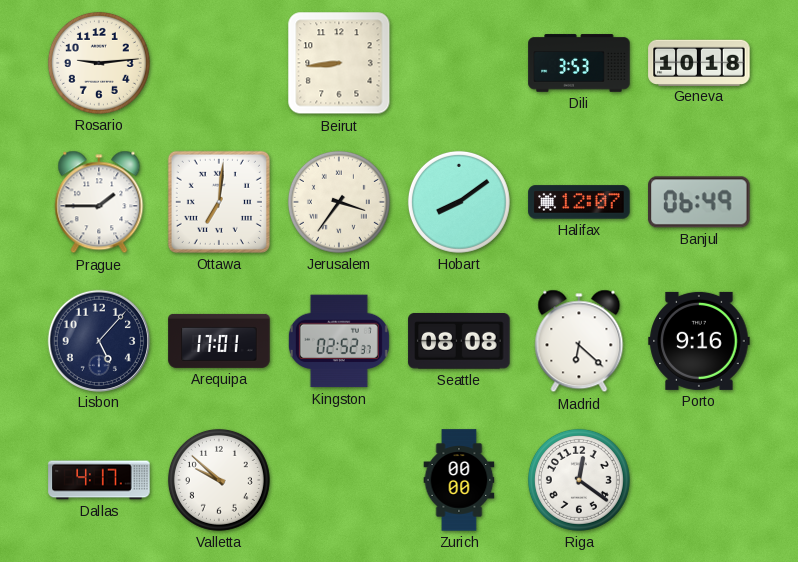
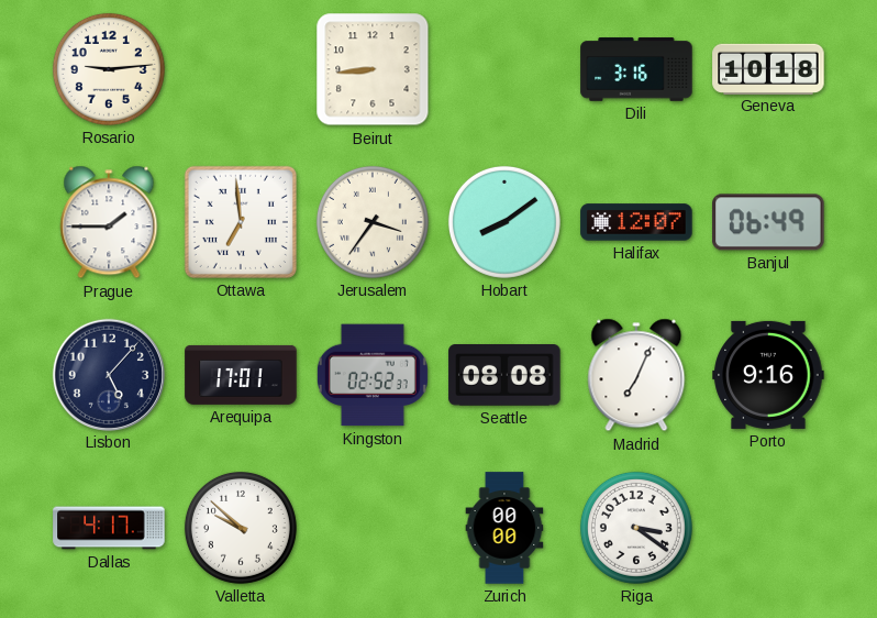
Dili: 3:53 -> 3:16 (636, 69)
Ottawa: 7:01 -> 6:59 (241, 222)
Madrid: 6:22 -> 7:04 (636, 375)
Riga: 12:21 -> 3:21 (636, 528)
